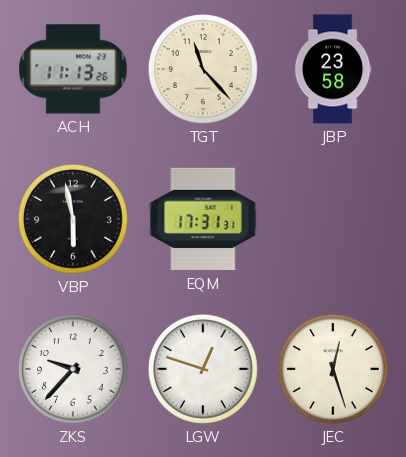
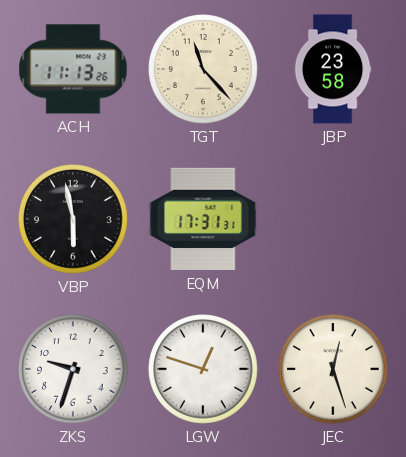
ZKS: 9:37 -> 9:33 (74, 370)
